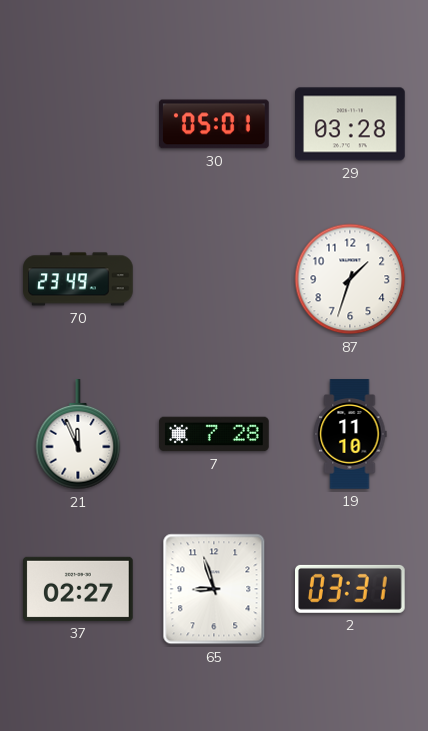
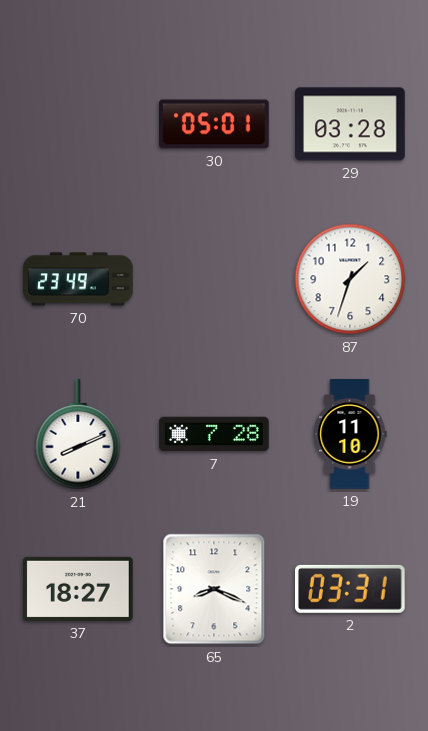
21: 11:56 -> 8:11 (78, 435)
37: 02:27 -> 18:27 (79, 589)
65: 8:57 -> 8:19 (214, 589)
